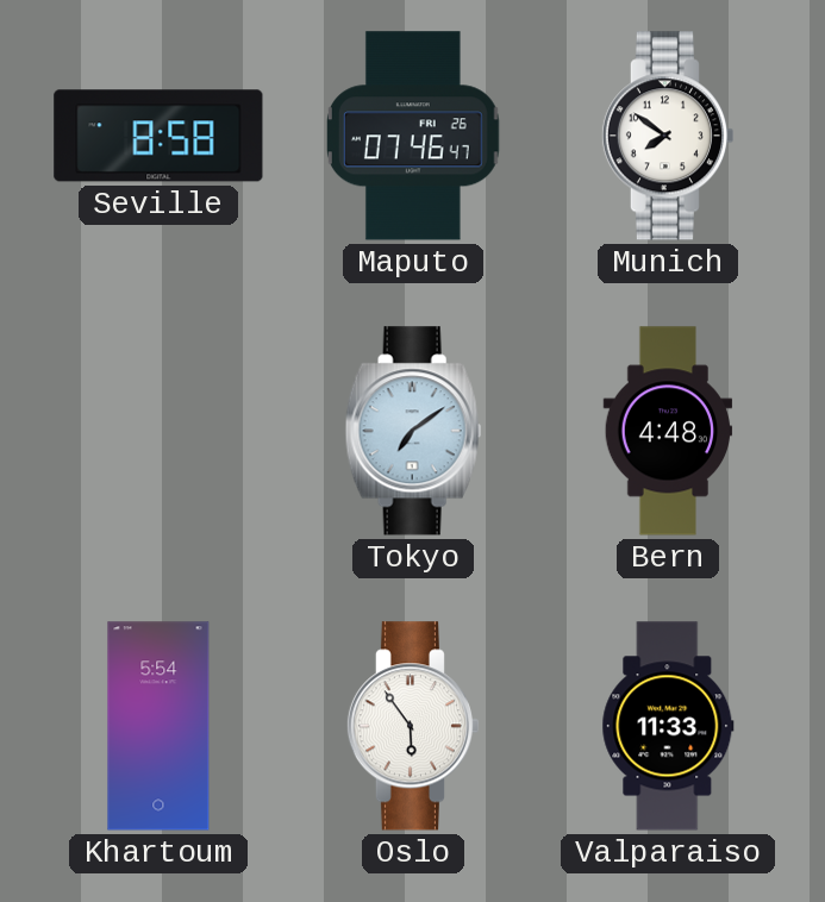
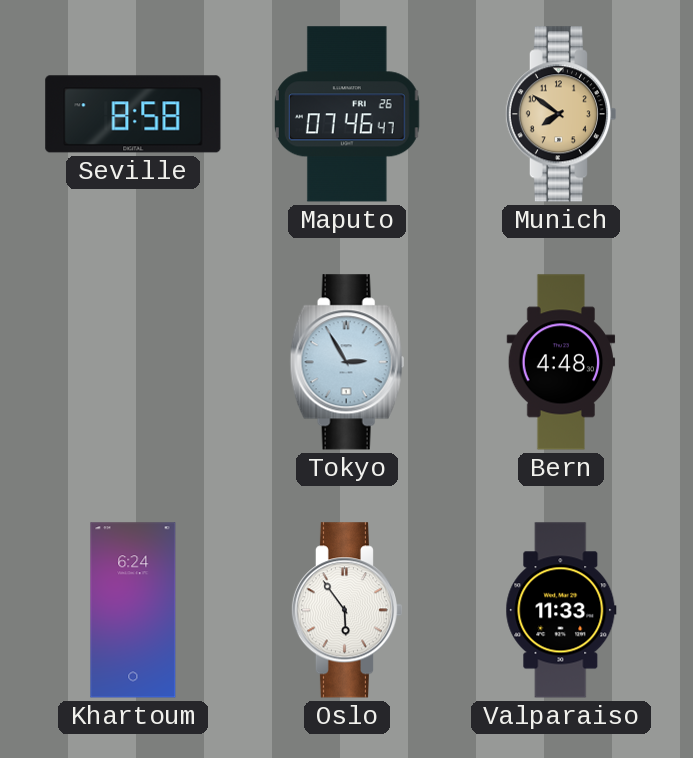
Munich dial: white -> champagne (560, 114)
Tokyo: 7:09 -> 2:55 (347, 362)
Khartoum: 5:54 -> 6:24 (133, 610)
